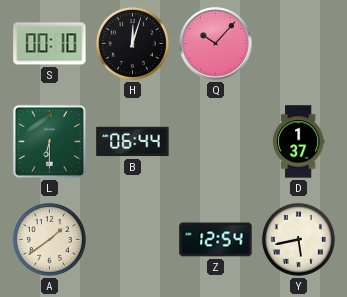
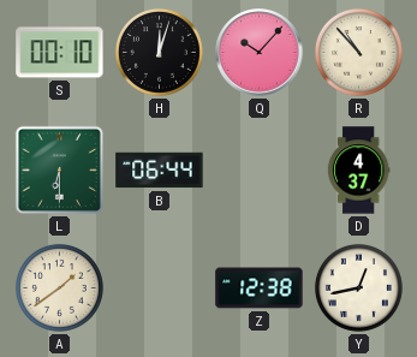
R: none -> 10:53 (358, 52)
D: 1:37 -> 4:37 (358, 171)
Z: 12:54 -> 12:38 (260, 288)
Y: 5:43 -> 12:43 (358, 287)
